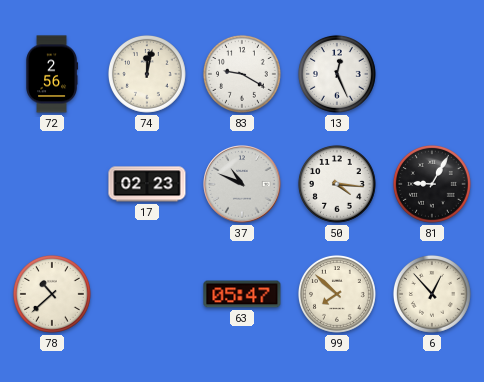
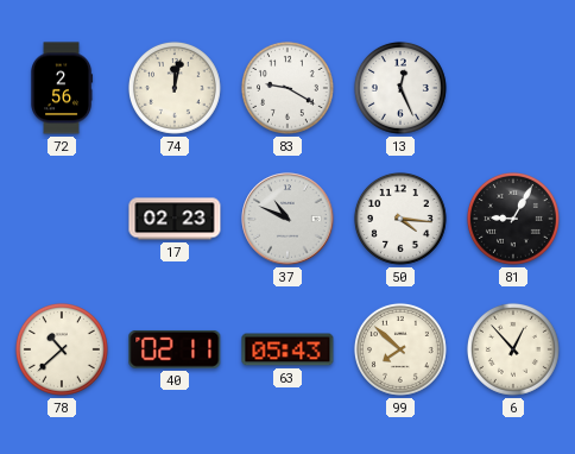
40: none -> 02:11 (175, 349)
63: 05:47 -> 05:43 (287, 349)
